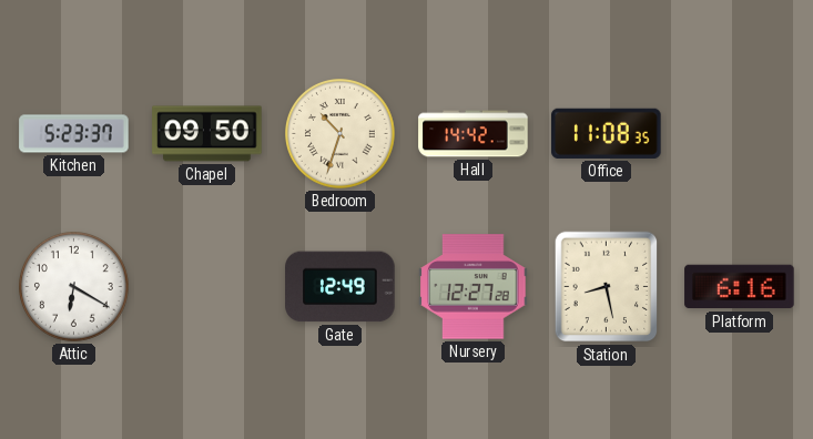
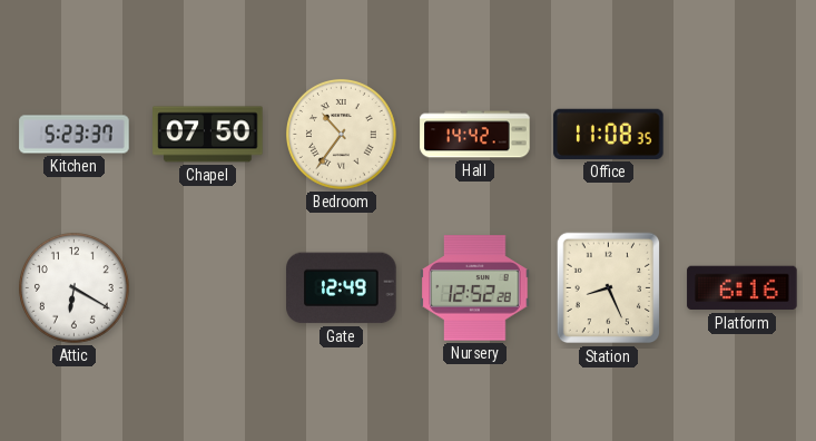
Chapel: 09:50 -> 07:50 (208, 135)
Bedroom: 10:33 -> 10:36 (342, 135)
Nursery: 12:27 -> 12:52 (475, 288)
Station: 8:28 -> 8:26 (609, 288)
